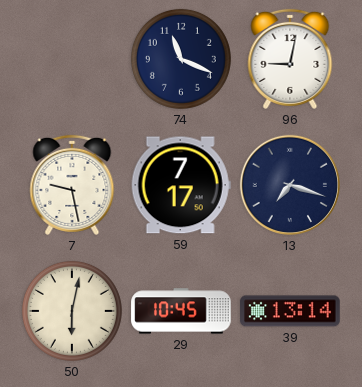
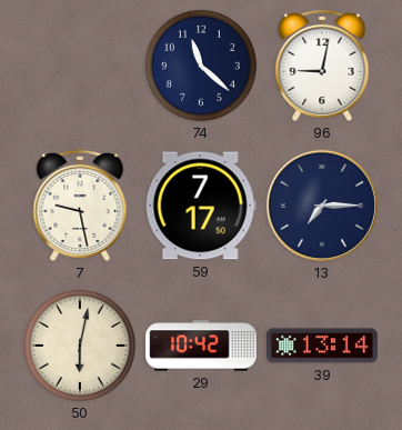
74: 11:19 -> 11:22 (201, 66)
13: 7:18 -> 7:15 (322, 206)
29: 10:45 -> 10:42 (201, 346)
